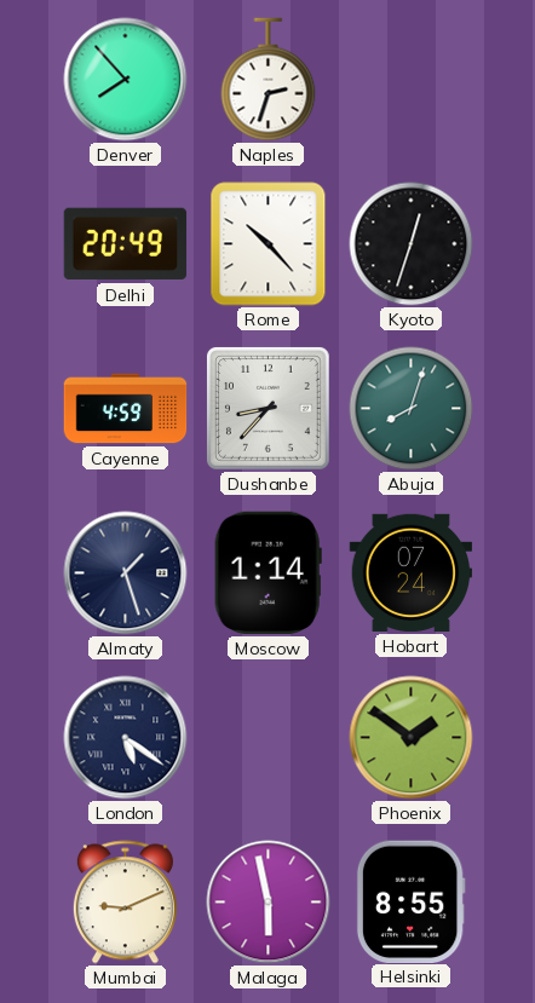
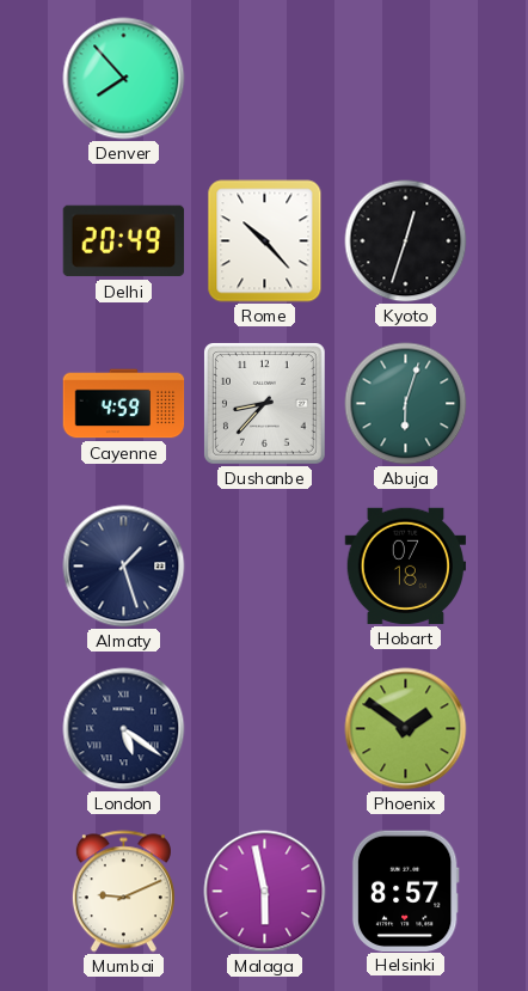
Naples: 2:33 -> none (269, 80)
Abuja: 8:03 -> 6:03 (406, 404)
Moscow: 1:14 -> none (267, 573)
Hobart: 07:24 -> 07:18 (406, 565)
Helsinki: 8:55 -> 8:57 (405, 891)
